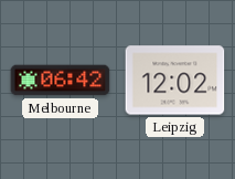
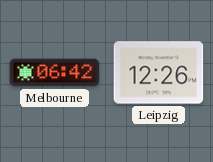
Leipzig: 12:02 -> 12:26 (159, 73)
